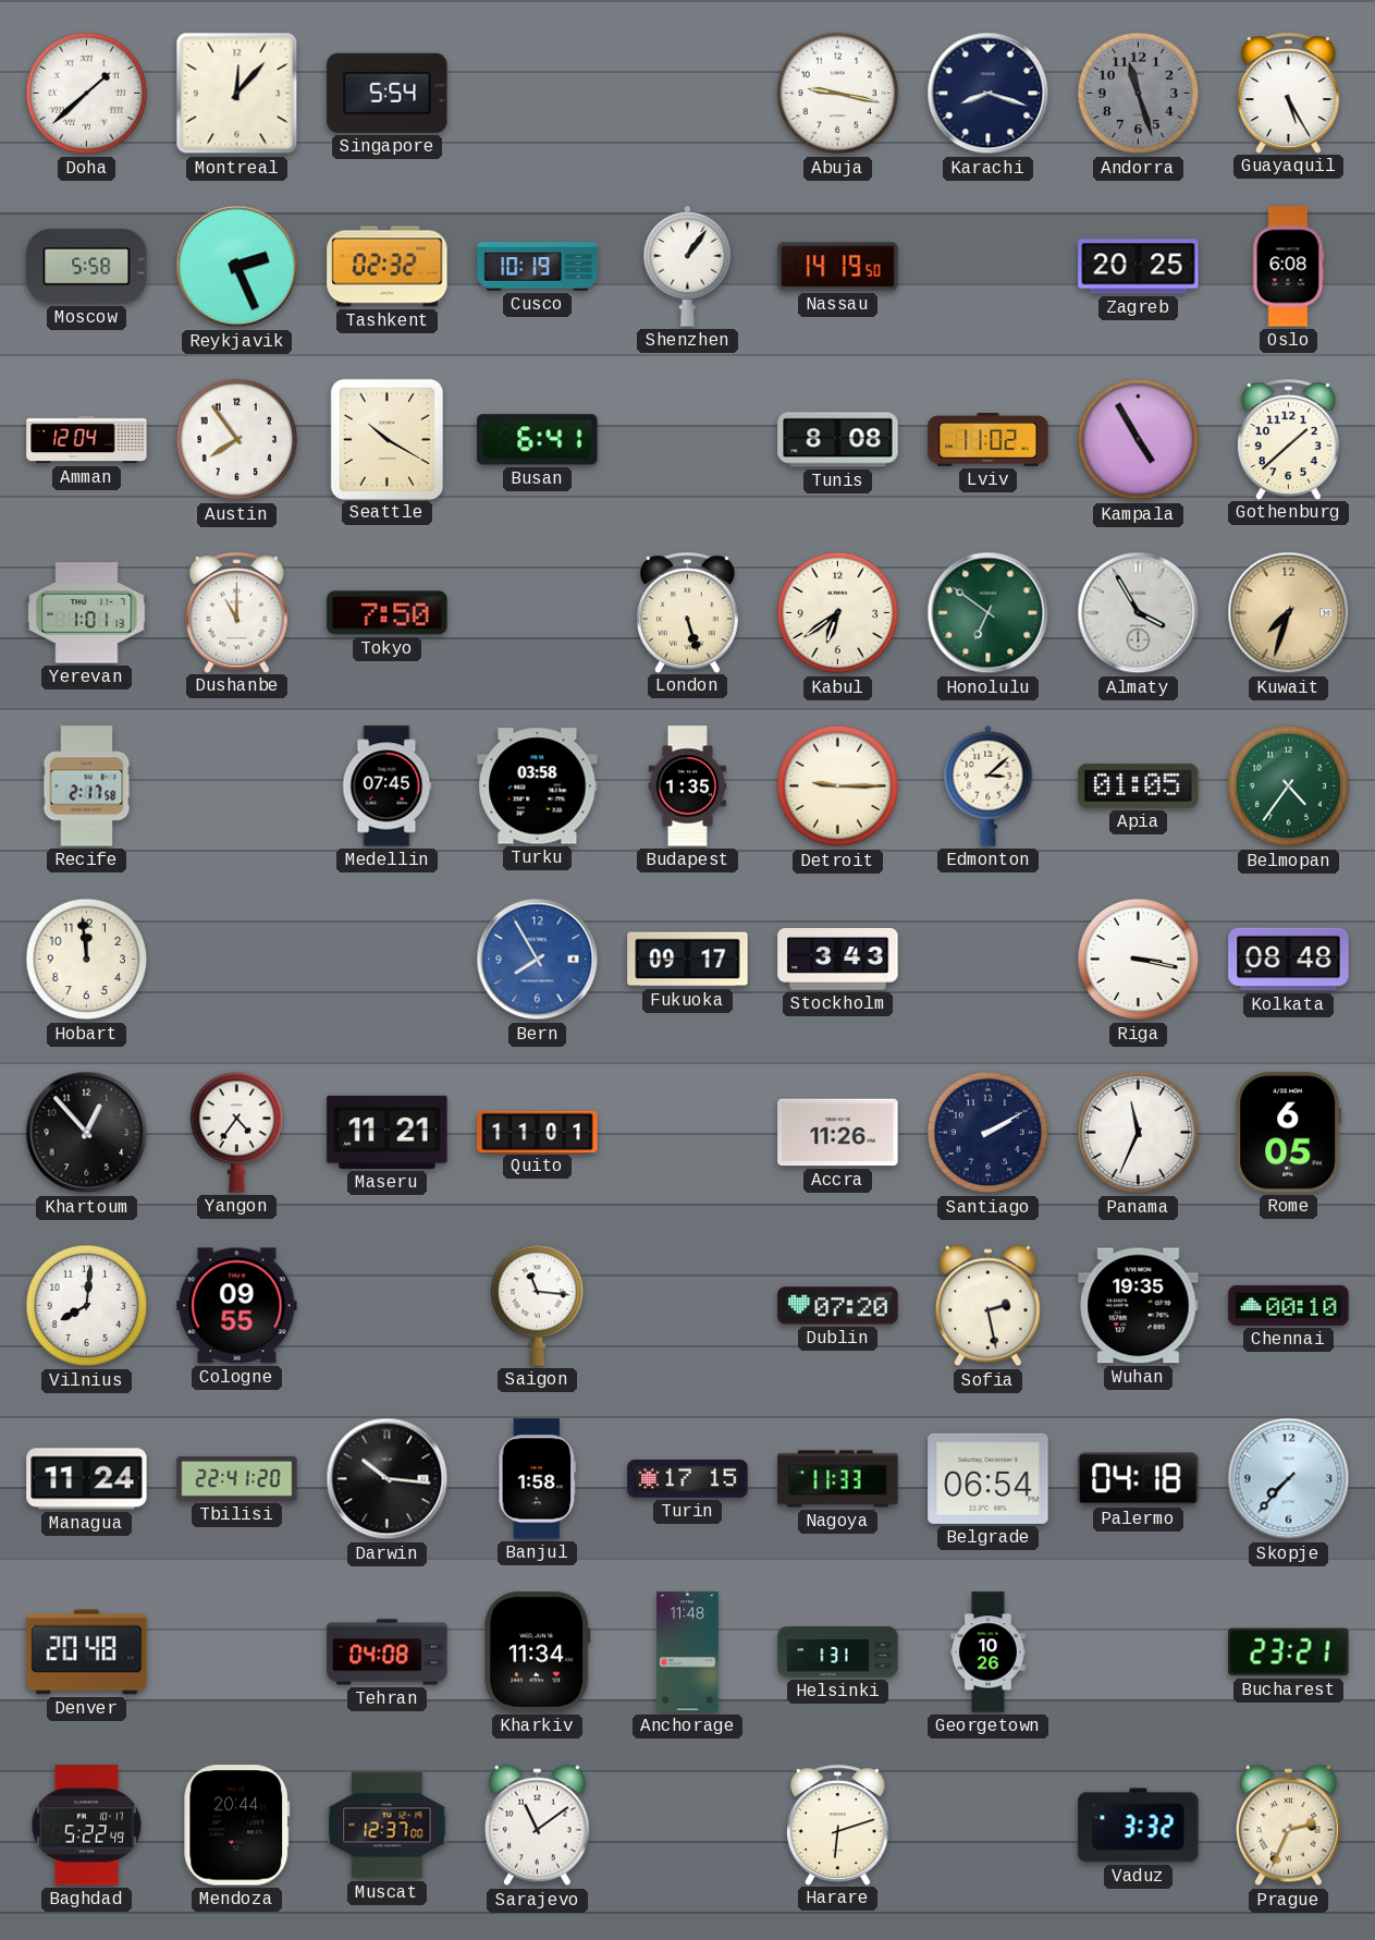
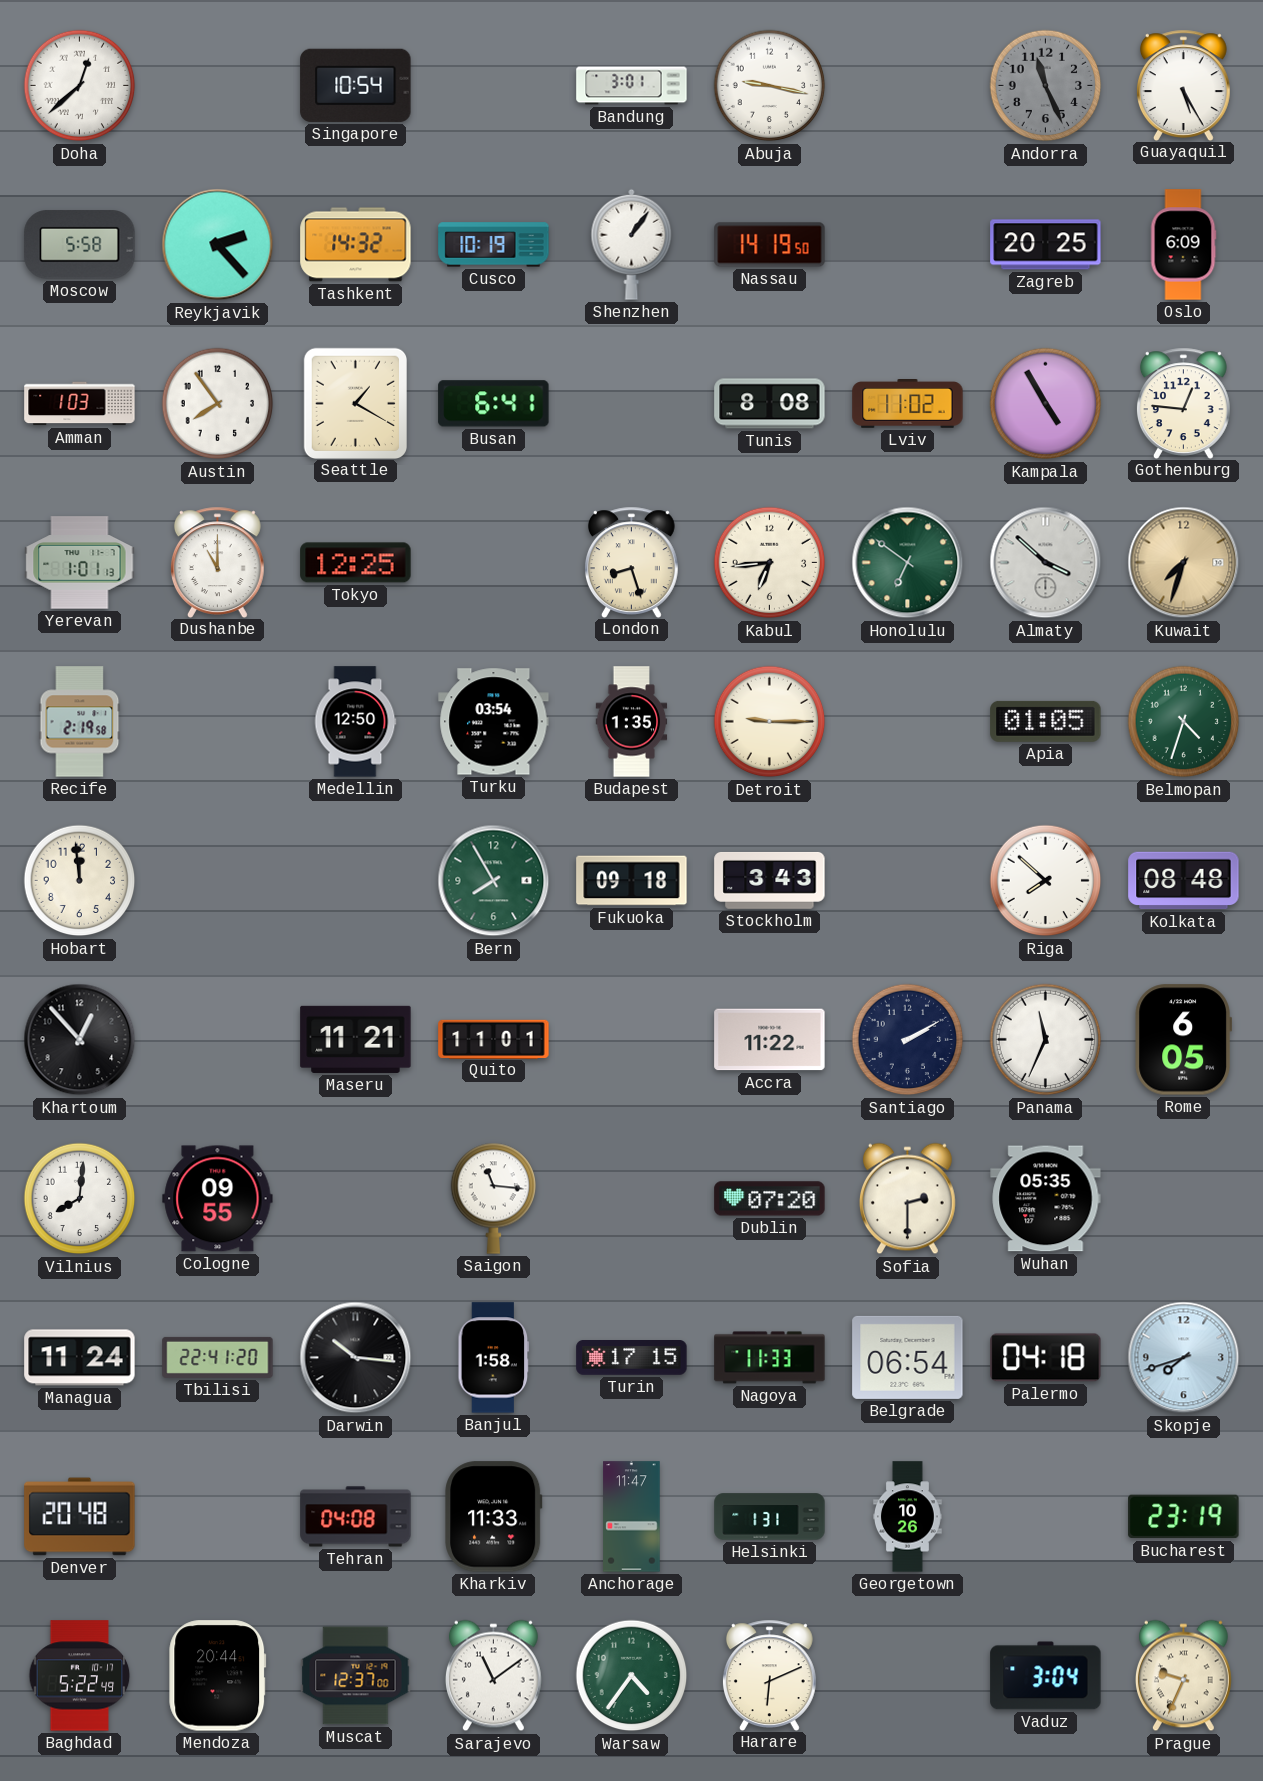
Doha: 1:38 -> 12:38 (80, 86)
Montreal: 12:07 -> none (237, 94)
Singapore: 5:54 -> 10:54 (356, 85)
Bandung: none -> 3:01 (632, 86)
Karachi: 8:18 -> none (989, 94)
Andorra: 11:27 -> 11:26 (1046, 86)
Reykjavik: 2:26 -> 2:23 (218, 245)
Tashkent: 02:32 -> 14:32 (356, 245)
Oslo: 6:08 -> 6:09 (1183, 245)
Amman: 12:04 -> 1:03 (80, 404)
Seattle: 10:20 -> 1:20 (355, 403)
Gothenburg: 1:38 -> 12:46 (1183, 403)
Tokyo: 7:50 -> 12:25 (356, 563)
London: 5:27 -> 8:27 (631, 562)
Kabul: 6:39 -> 6:44 (770, 563)
Almaty: 3:55 -> 3:52 (1046, 563)
Recife: 2:17 -> 2:19 (80, 722)
Medellin: 07:45 -> 12:50 (355, 722)
Turku: 03:58 -> 03:54 (494, 722)
Edmonton: 3:08 -> none (989, 785)
Belmopan: 4:36 -> 4:33 (1184, 722)
Bern dial: blue -> green (494, 881)
Fukuoka: 09:17 -> 09:18 (632, 881)
Riga: 3:17 -> 7:52 (1046, 881)
Yangon: 4:36 -> none (237, 1132)
Accra: 11:26 -> 11:22 (770, 1040)
Sofia: 2:28 -> 2:30 (907, 1199)
Wuhan: 19:35 -> 05:35 (1046, 1199)
Chennai: 00:10 -> none (1289, 1305)
Skopje: 7:37 -> 7:42 (1184, 1358)
Kharkiv: 11:34 -> 11:33 (494, 1517)
Anchorage: 11:48 -> 11:47 (632, 1517)
Bucharest: 23:21 -> 23:19 (1184, 1517)
Warsaw: none -> 4:36 (632, 1676)
Harare: 6:12 -> 6:11 (769, 1675)
Vaduz: 3:32 -> 3:04 (1046, 1676)
Prague: 2:34 -> 9:34 (1183, 1676)
